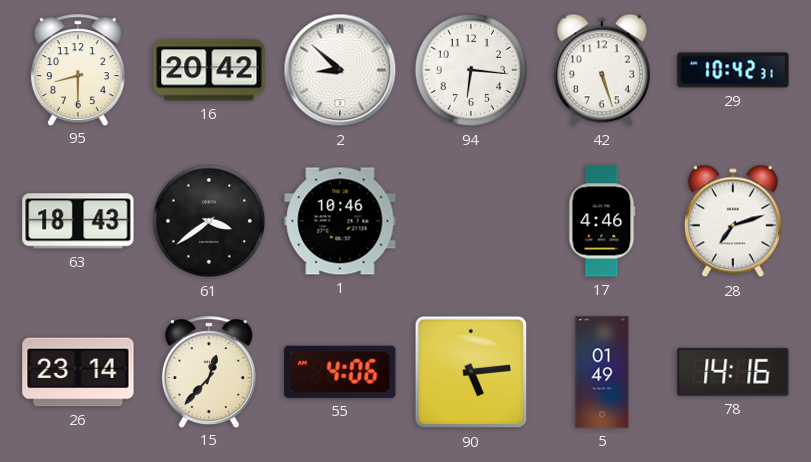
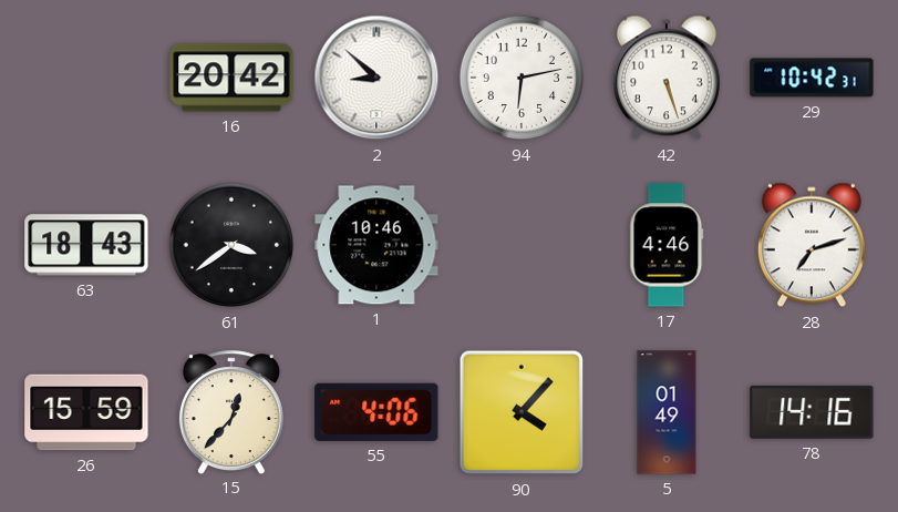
95: 8:30 -> none (78, 70)
94: 6:16 -> 6:13 (522, 78)
26: 23:14 -> 15:59 (86, 412)
90: 5:14 -> 4:07 (522, 412)
